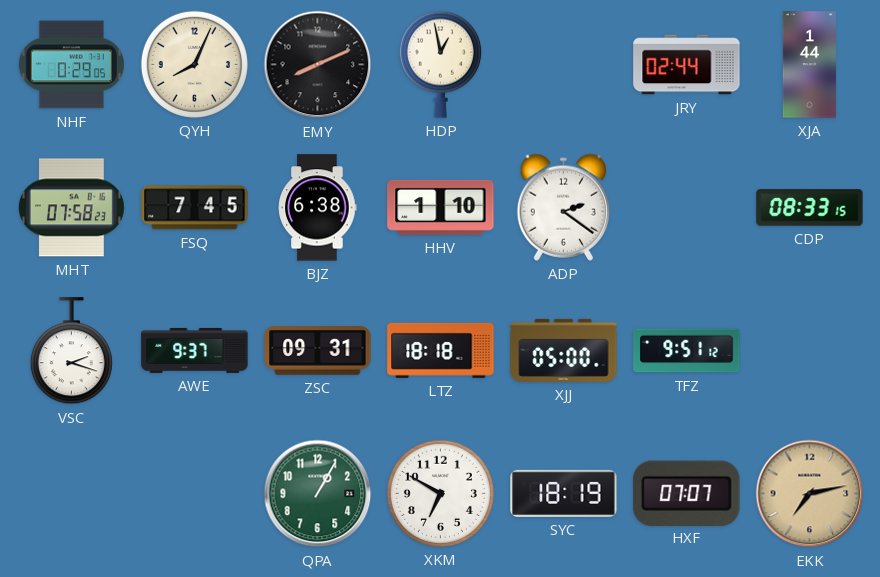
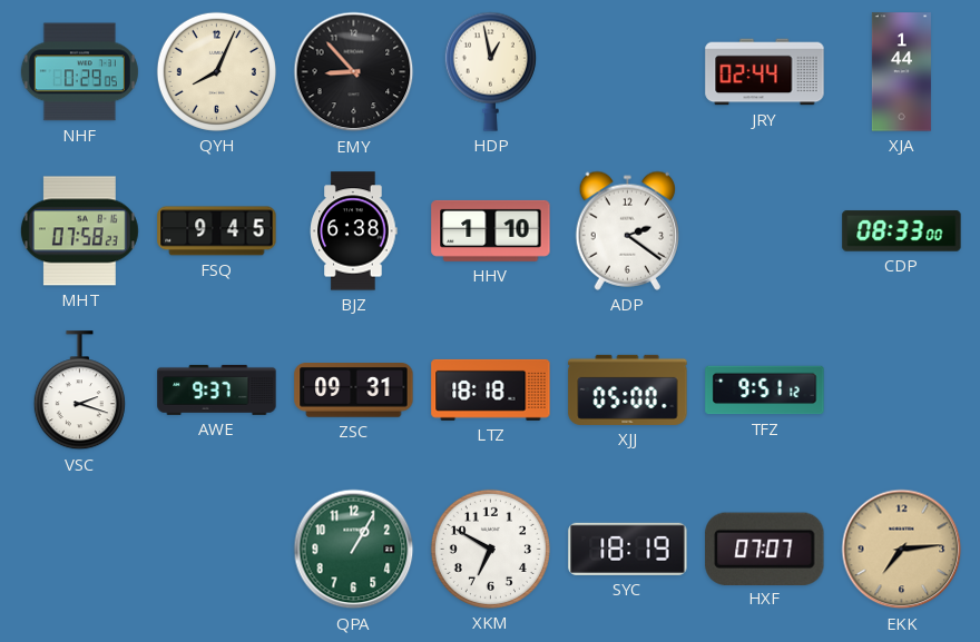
EMY: 8:11 -> 8:53 (354, 72)
FSQ: 7:45 -> 9:45 (217, 231)
CDP: 08:33:15 -> 08:33:00 (902, 231)
EKK: 7:13 -> 7:14 (902, 550)
